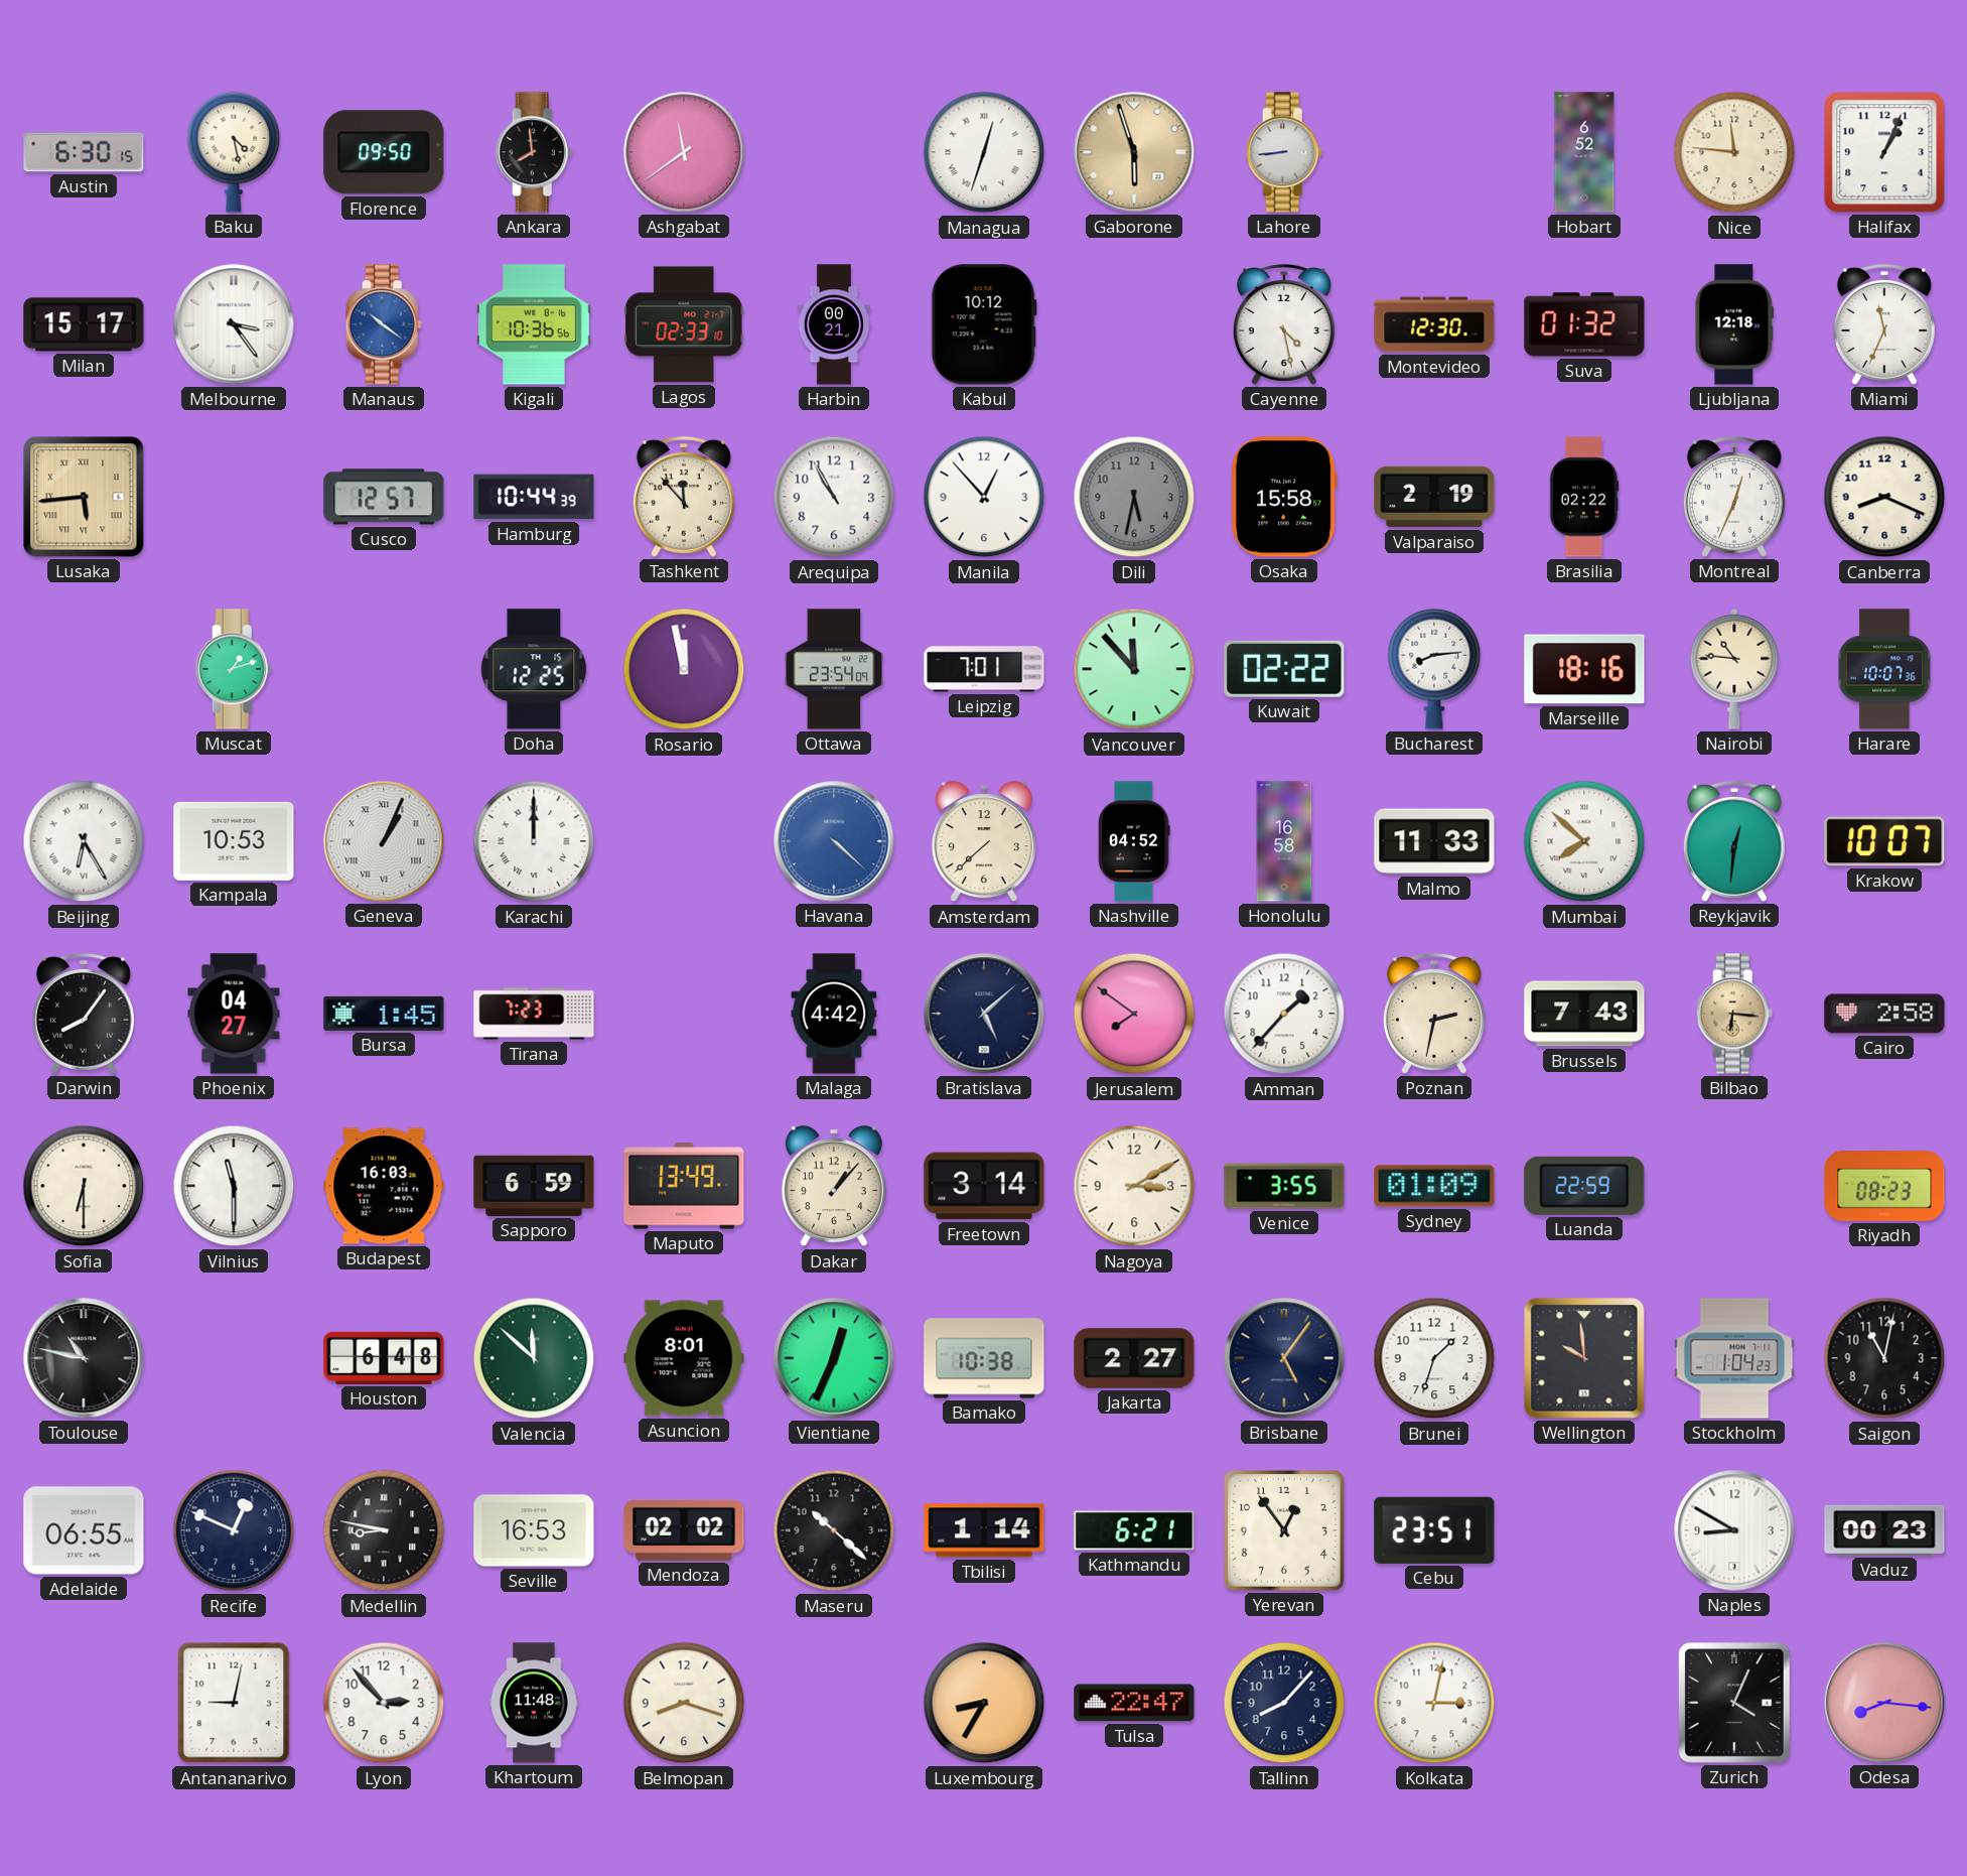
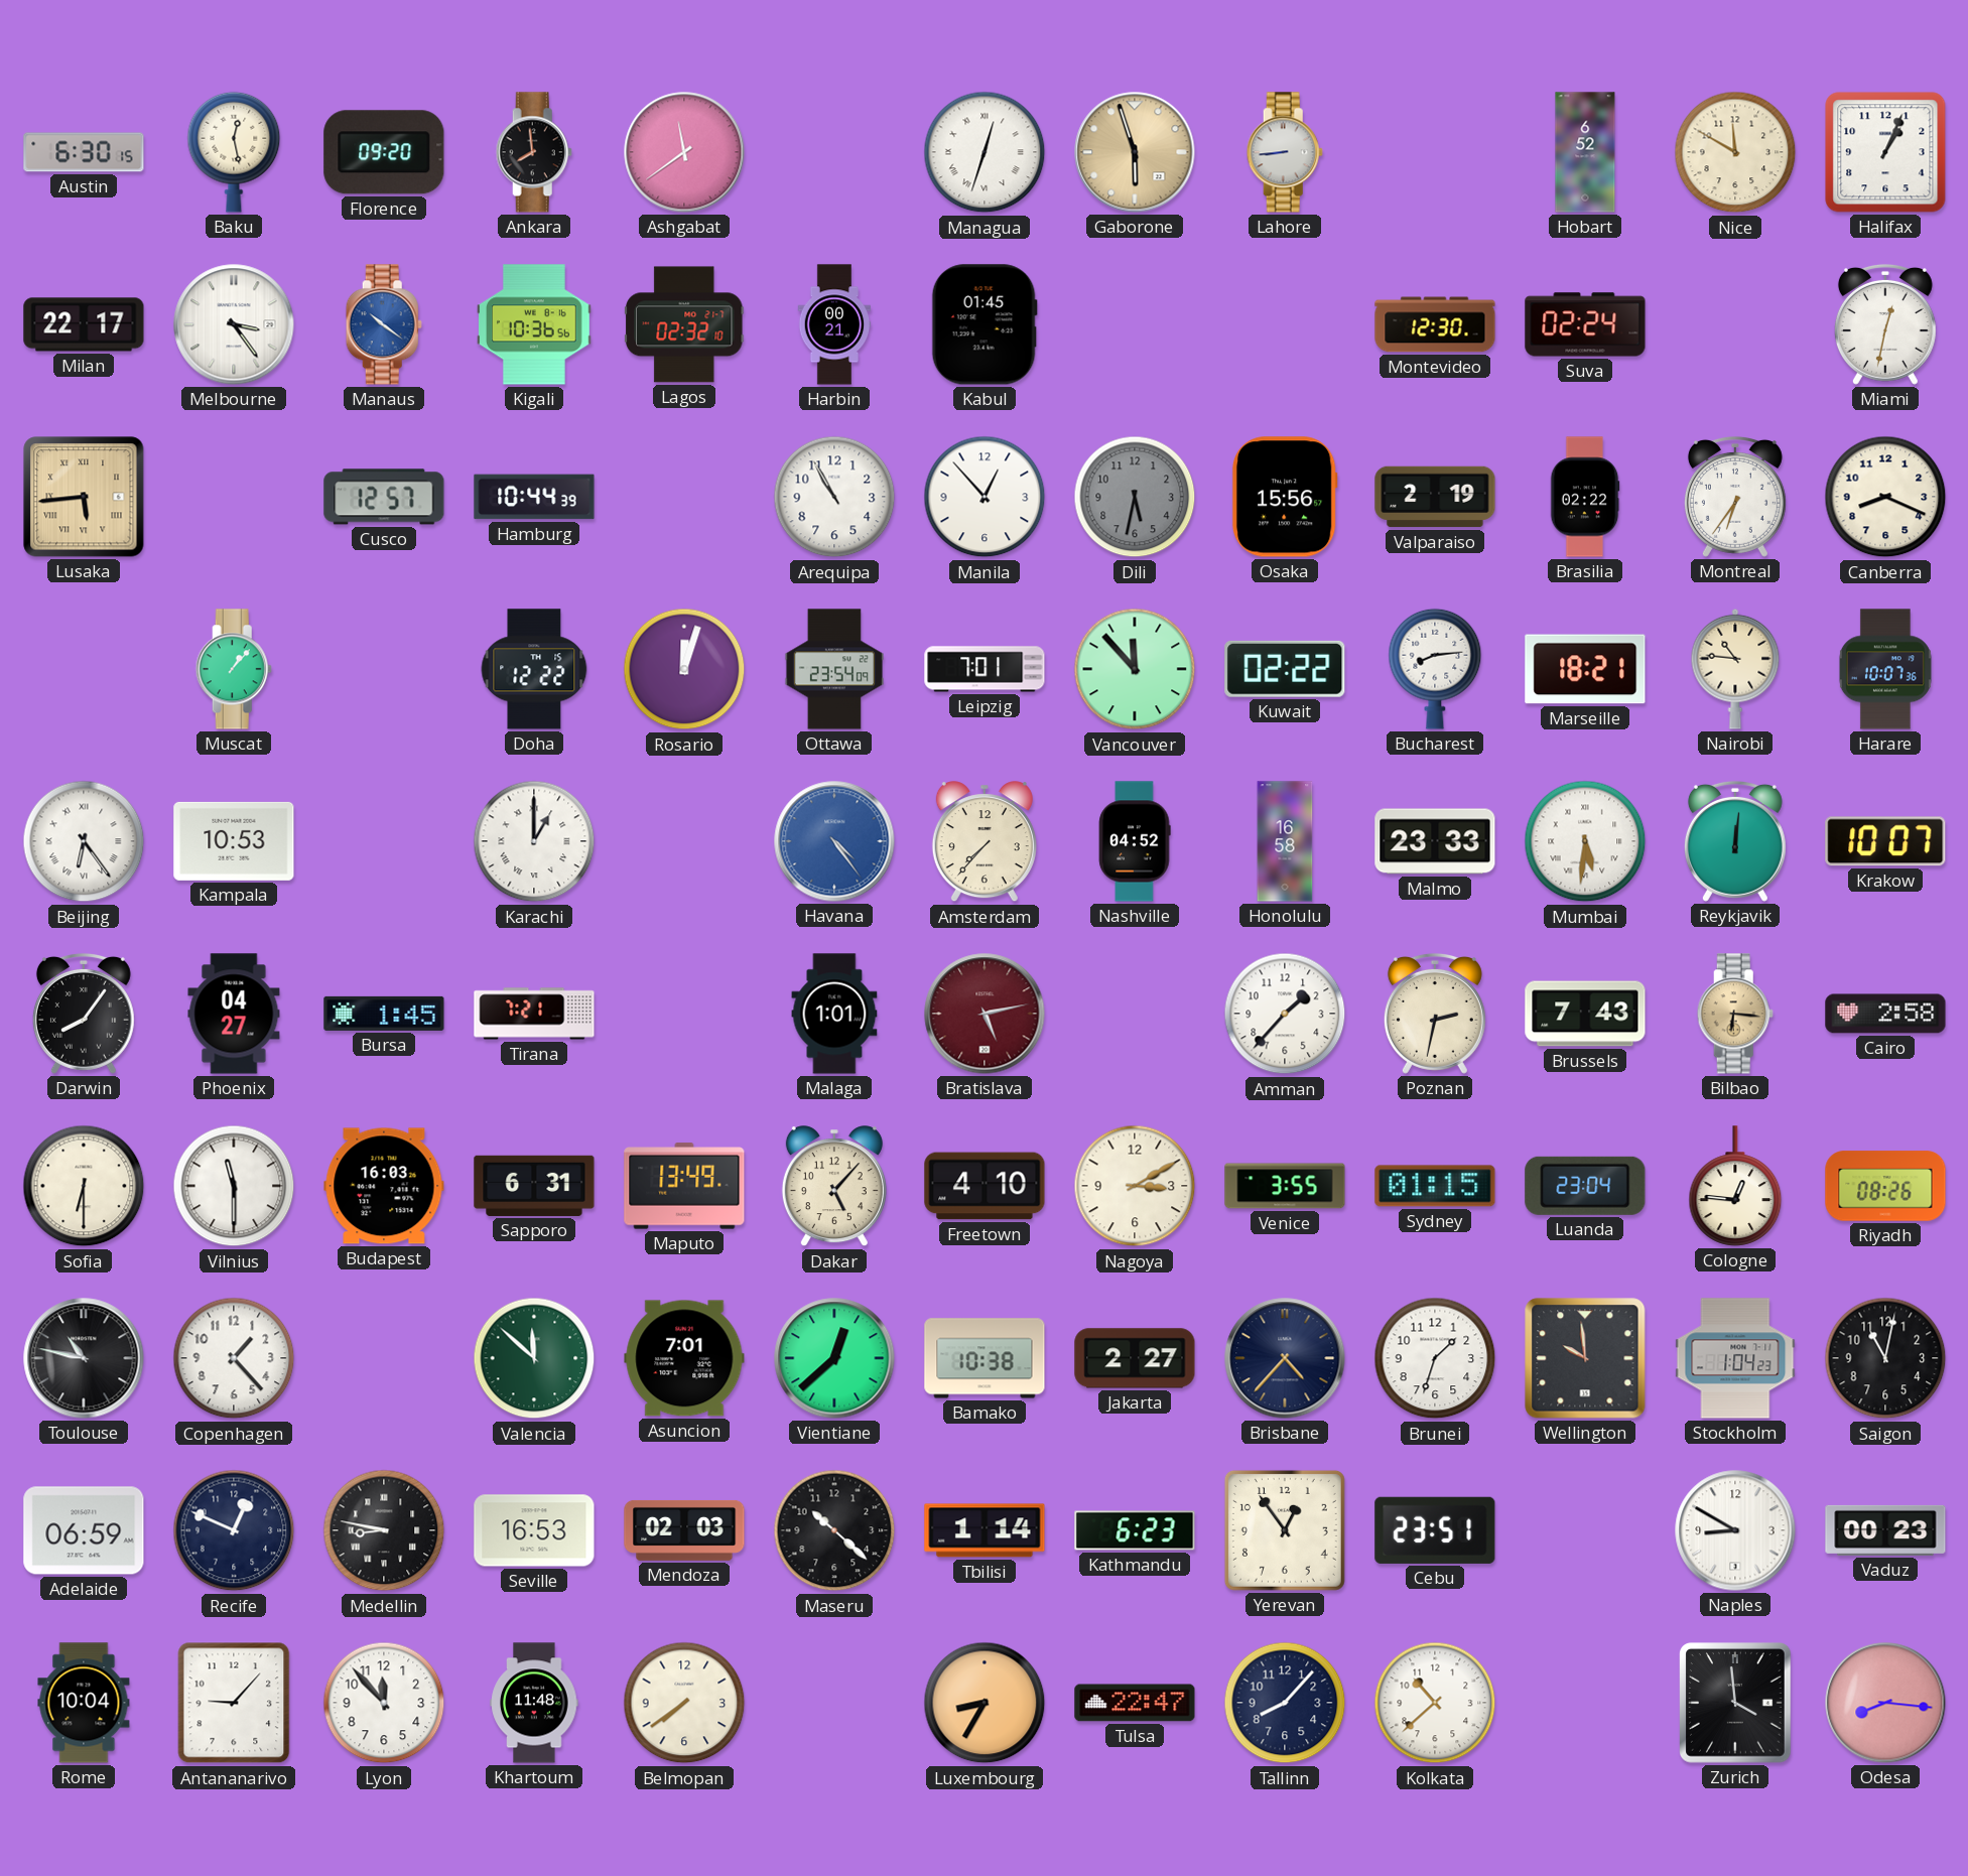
Baku: 4:28 -> 12:28 (234, 152)
Florence: 09:50 -> 09:20 (384, 152)
Nice: 11:46 -> 11:50 (1735, 152)
Milan: 15:17 -> 22:17 (84, 324)
Lagos: 02:33 -> 02:32 (684, 324)
Kabul: 10:12 -> 01:45 (985, 324)
Cayenne: 4:28 -> none (1284, 324)
Suva: 01:32 -> 02:24 (1585, 324)
Ljubljana: 12:18 -> none (1734, 324)
Miami: 11:34 -> 12:32 (1885, 324)
Tashkent: 11:53 -> none (684, 497)
Osaka: 15:58 -> 15:56 (1285, 497)
Montreal: 12:34 -> 6:36 (1735, 497)
Muscat: 1:12 -> 1:07 (234, 669)
Doha: 12:25 -> 12:22 (534, 669)
Rosario: 11:58 -> 12:03 (684, 669)
Marseille: 18:16 -> 18:21 (1585, 669)
Beijing: 6:25 -> 6:24 (84, 841)
Geneva: 1:04 -> none (384, 841)
Karachi: 12:00 -> 1:00 (534, 841)
Havana: 4:22 -> 4:24 (834, 841)
Amsterdam: 7:38 -> 7:37 (985, 842)
Malmo: 11:33 -> 23:33 (1435, 841)
Mumbai: 7:52 -> 5:31 (1585, 841)
Reykjavik: 12:31 -> 12:01 (1735, 841)
Tirana: 7:23 -> 7:21 (534, 1014)
Malaga: 4:42 -> 1:01 (834, 1014)
Bratislava: 5:08 -> 5:13 (985, 1014)
Bratislava dial: navy -> burgundy (985, 1014)
Jerusalem: 7:51 -> none (1134, 1014)
Sapporo: 6:59 -> 6:31 (534, 1186)
Dakar: 1:07 -> 5:07 (834, 1187)
Freetown: 3:14 -> 4:10 (985, 1186)
Sydney: 01:09 -> 01:15 (1435, 1186)
Luanda: 22:59 -> 23:04 (1585, 1186)
Cologne: none -> 12:46 (1735, 1186)
Riyadh: 08:23 -> 08:26 (1885, 1186)
Copenhagen: none -> 1:23 (234, 1358)
Houston: 6:48 -> none (384, 1358)
Asuncion: 8:01 -> 7:01 (684, 1358)
Vientiane: 12:34 -> 12:38 (834, 1358)
Brisbane: 5:06 -> 4:37 (1285, 1358)
Adelaide: 06:55 -> 06:59 (84, 1530)
Mendoza: 02:02 -> 02:03 (684, 1530)
Kathmandu: 6:21 -> 6:23 (1135, 1530)
Rome: none -> 10:04 (84, 1703)
Antananarivo: 9:02 -> 9:07 (234, 1703)
Lyon: 2:53 -> 11:53 (384, 1703)
Belmopan: 8:18 -> 7:39 (684, 1703)
Kolkata: 3:02 -> 10:38 (1435, 1703)
Zurich: 4:04 -> 3:59 (1736, 1703)
